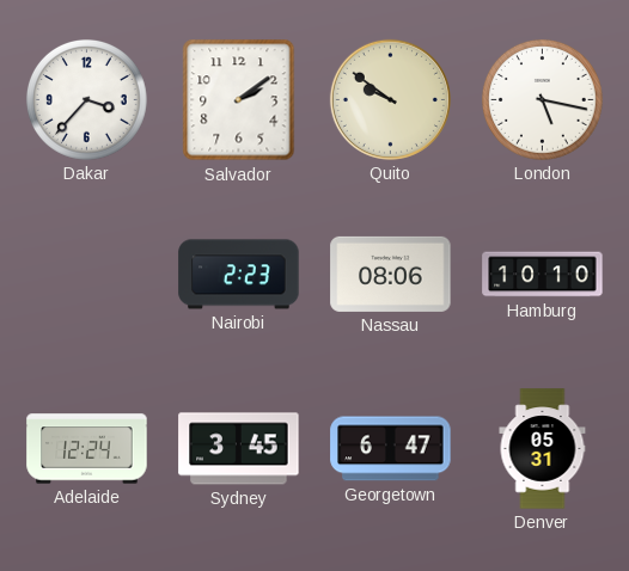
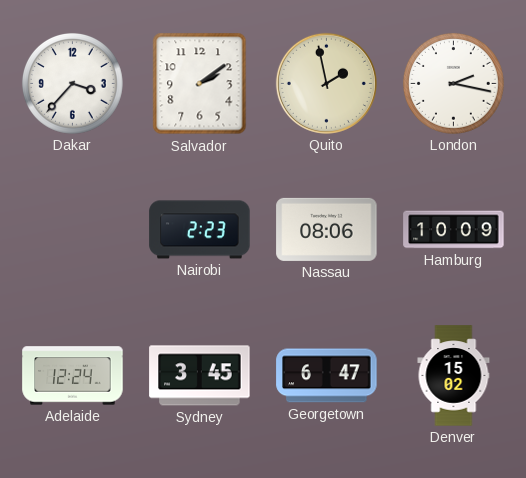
Quito: 9:51 -> 1:58 (326, 83)
London: 5:17 -> 2:17 (453, 83)
Hamburg: 10:10 -> 10:09 (454, 230)
Denver: 05:31 -> 15:02 (454, 376)
